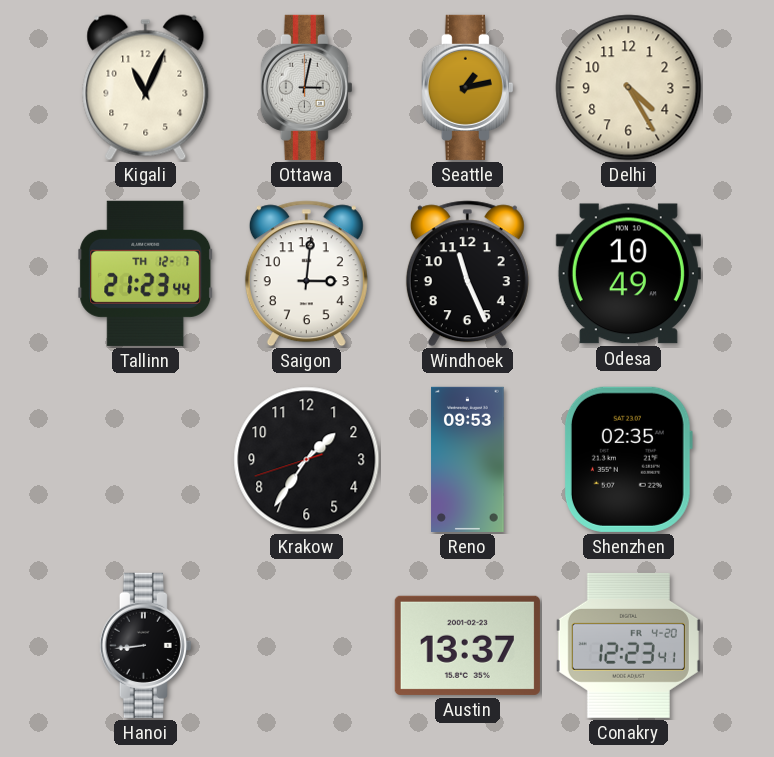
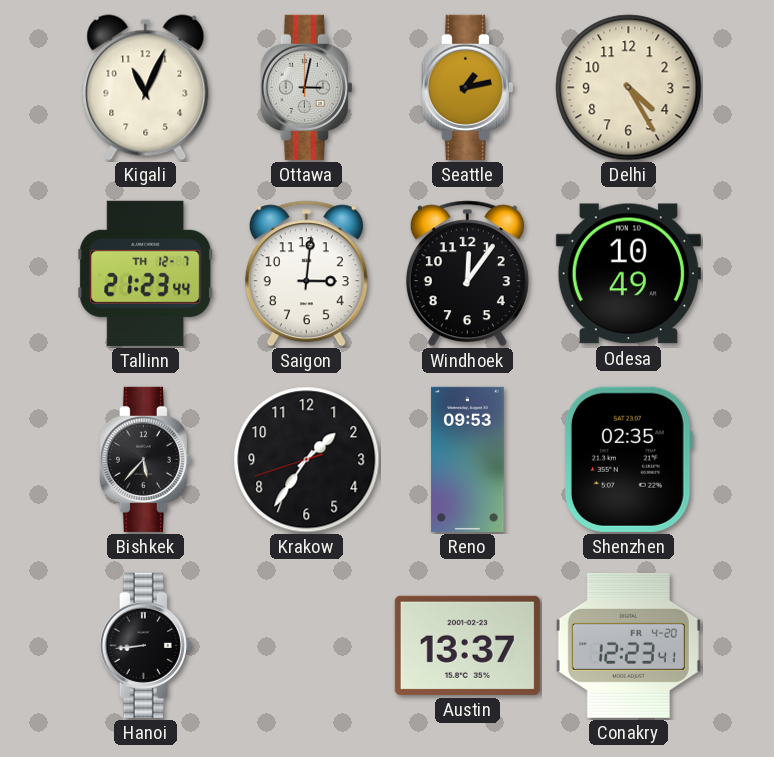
Windhoek: 11:26 -> 12:06 (467, 274)
Bishkek: none -> 5:37 (145, 459)
